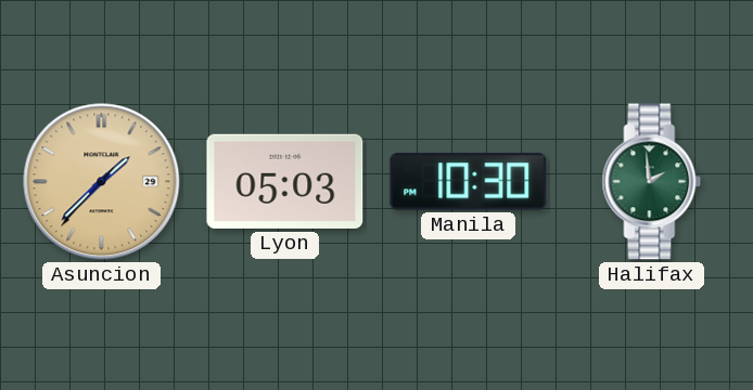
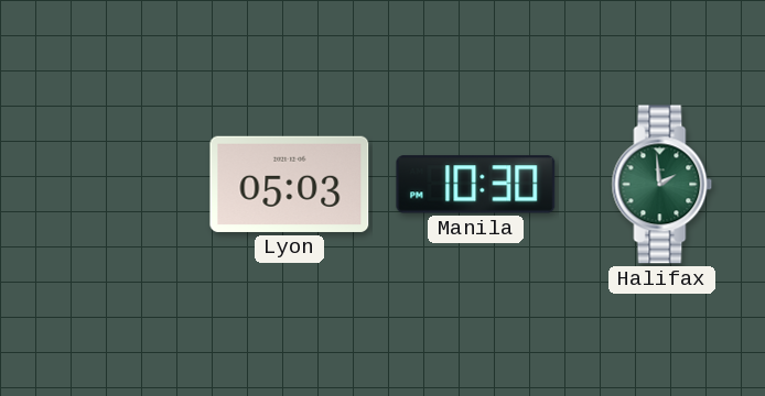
Asuncion: 1:37 -> none (102, 182)
